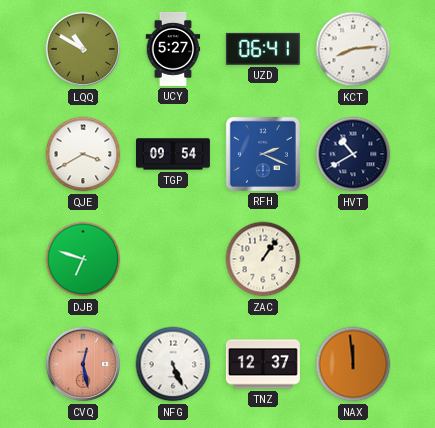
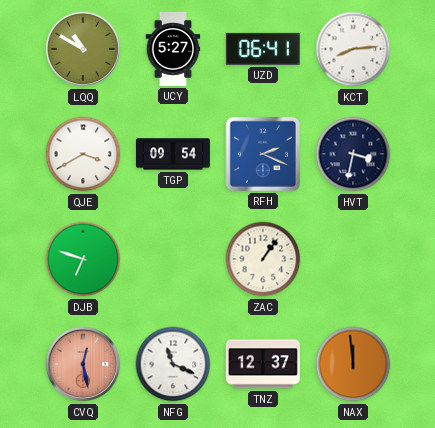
HVT: 10:40 -> 3:32 (353, 154)
NFG: 5:26 -> 11:19 (173, 364)
